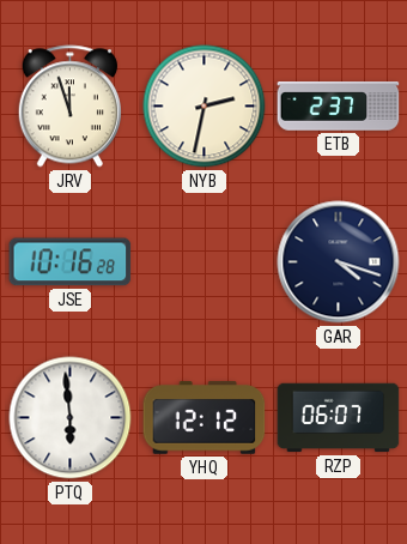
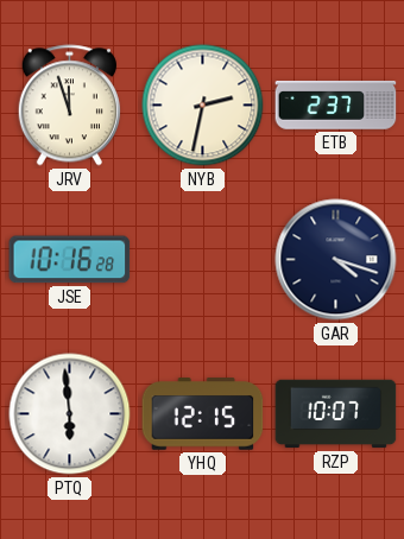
YHQ: 12:12 -> 12:15 (203, 414)
RZP: 06:07 -> 10:07 (336, 414)
